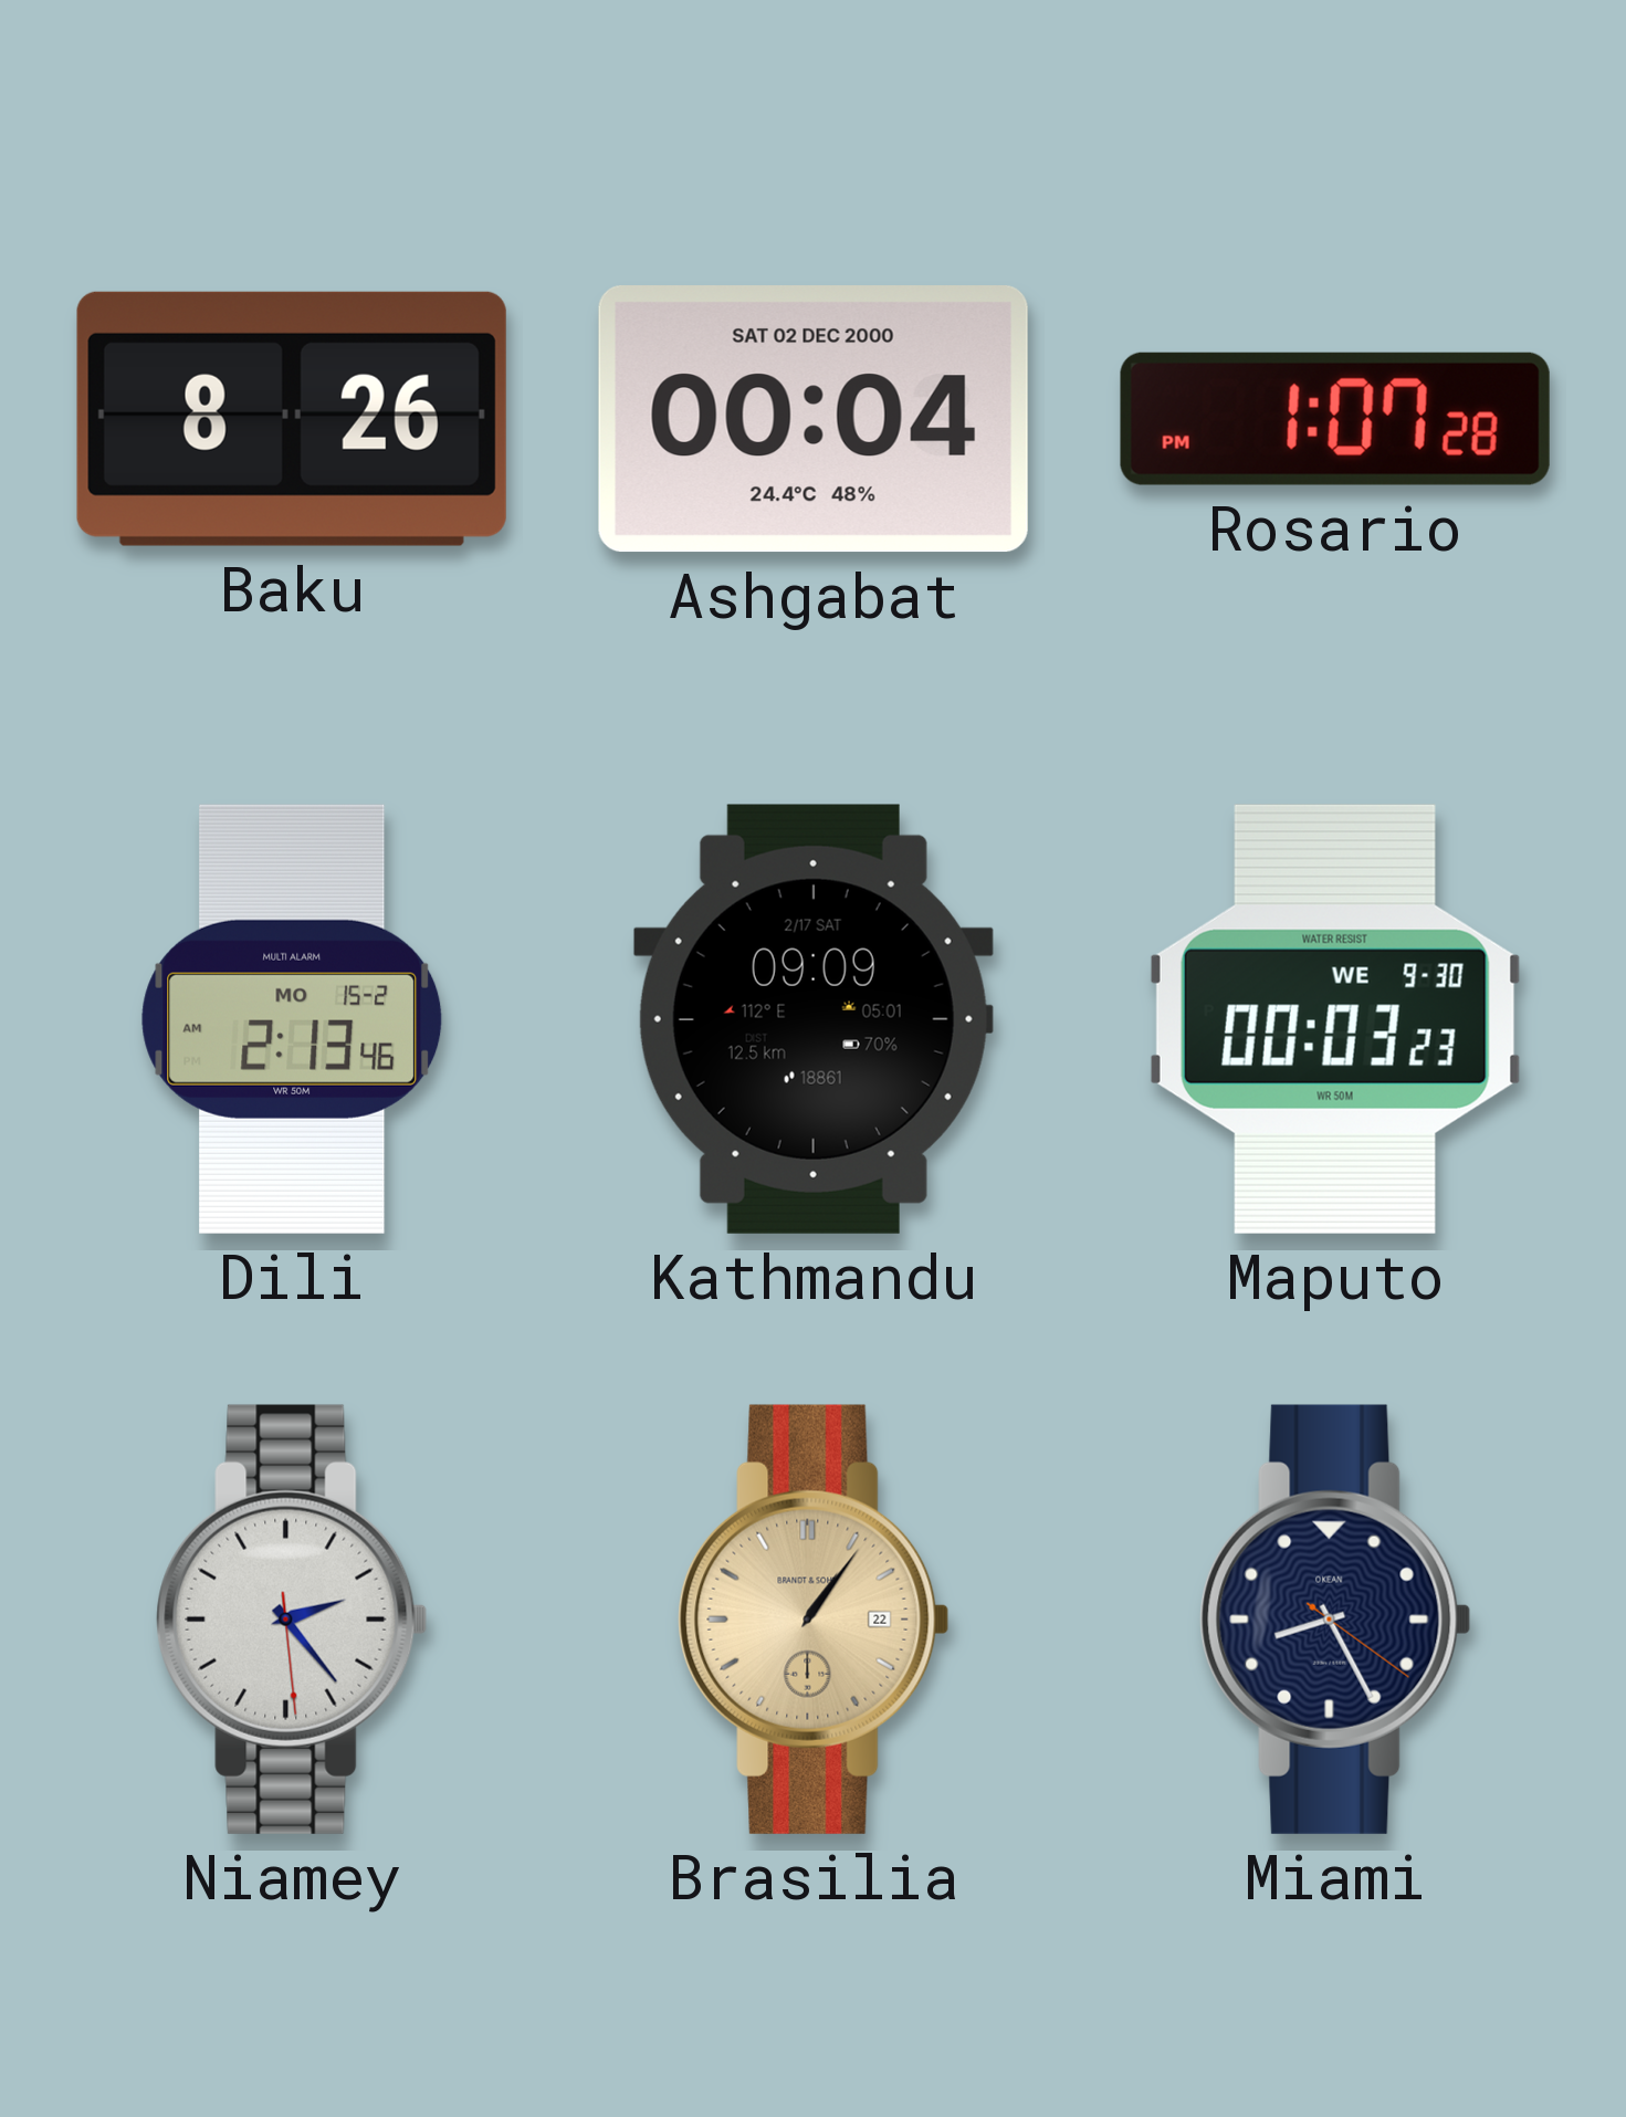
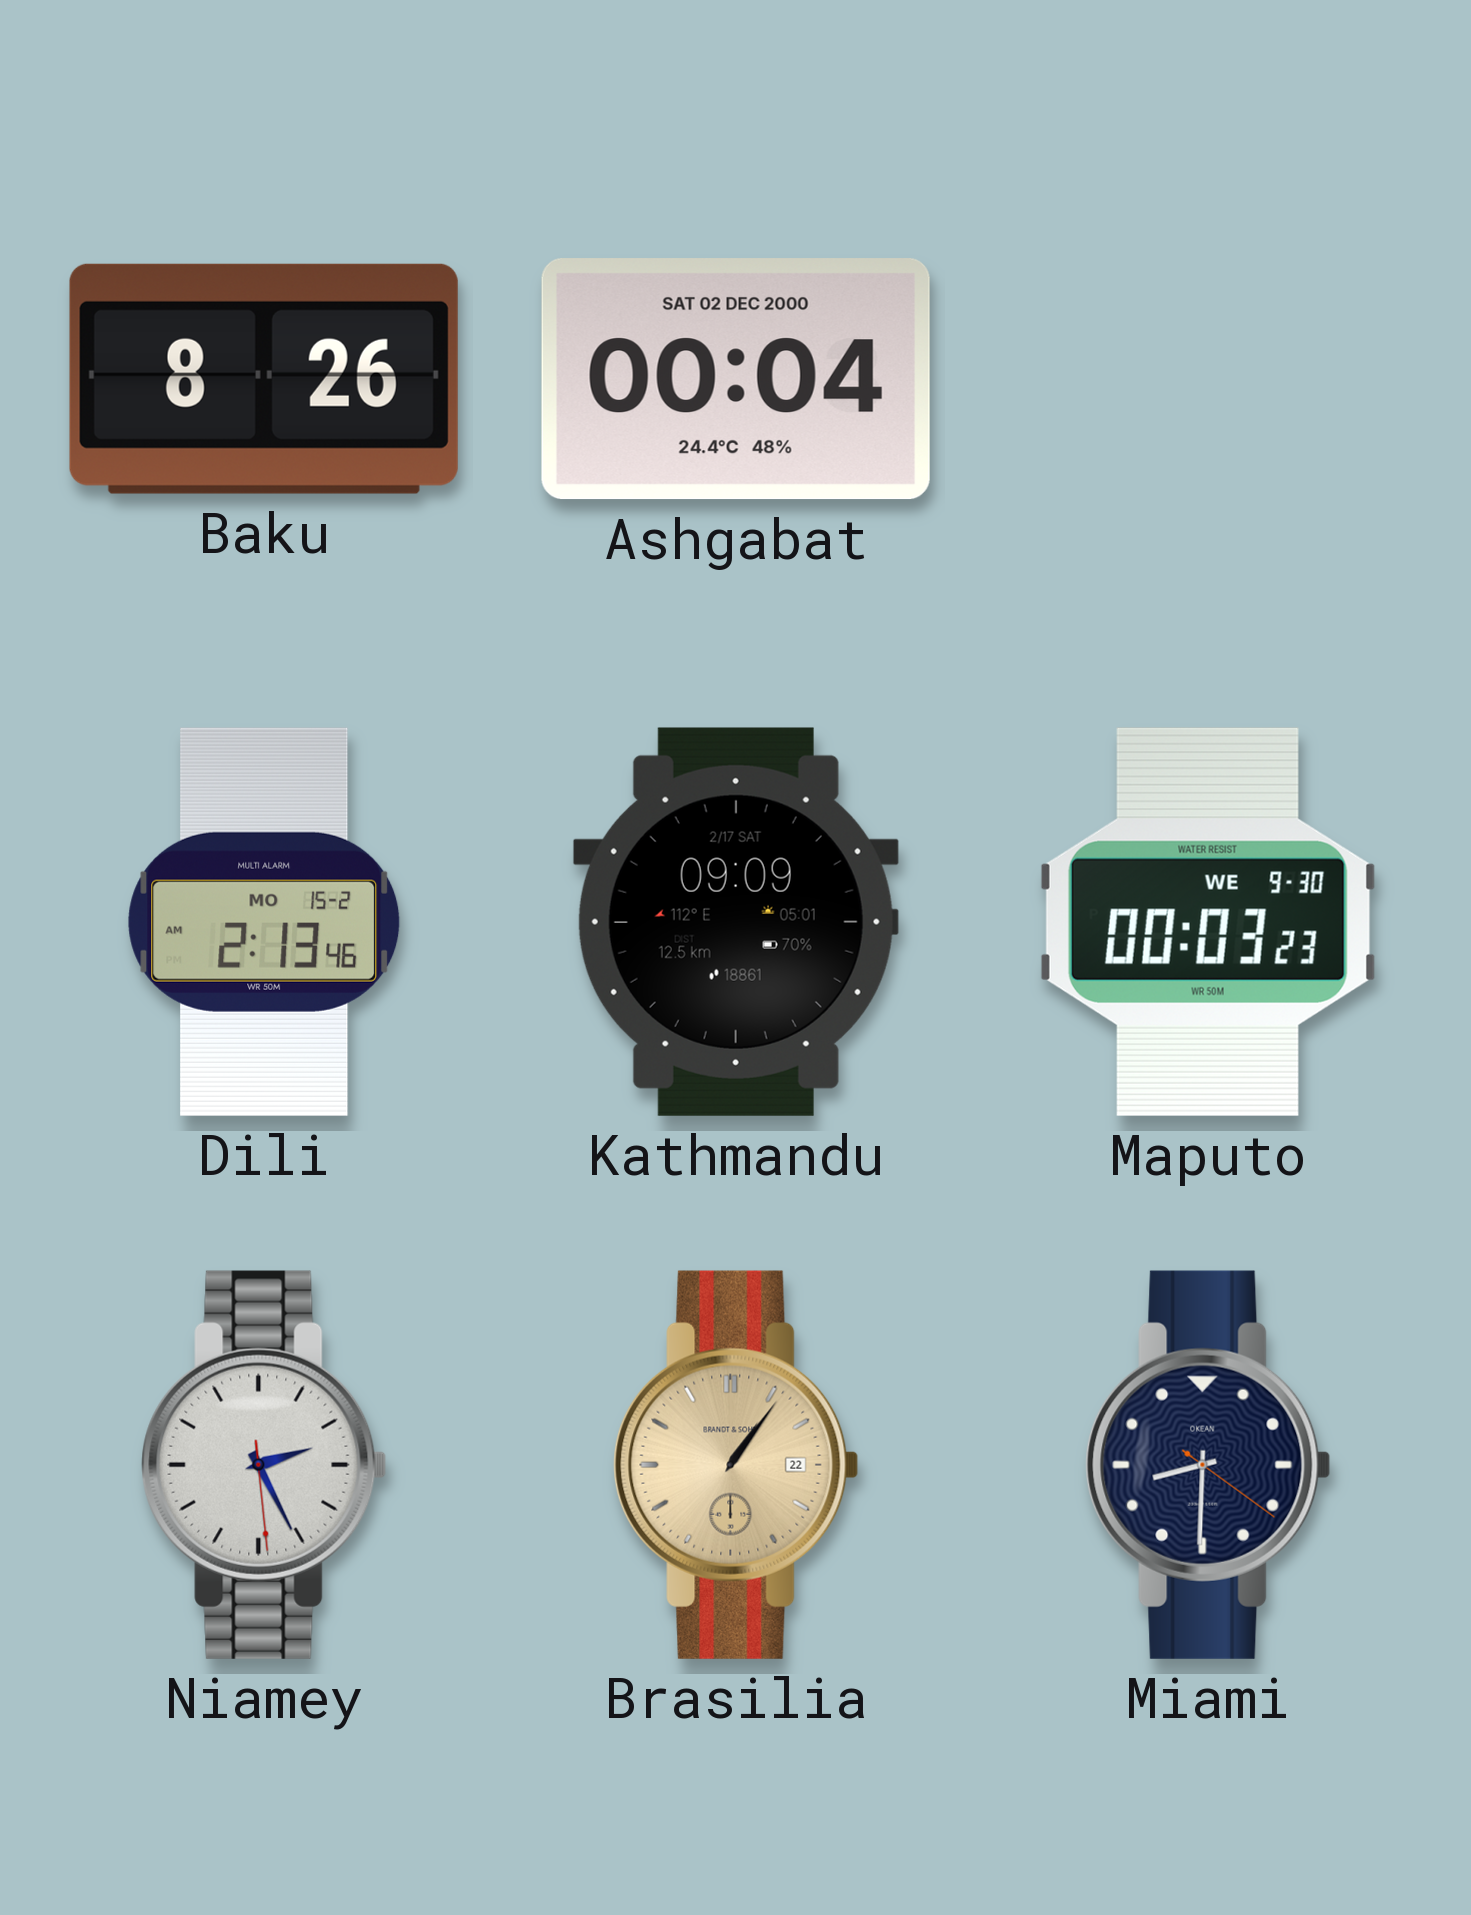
Rosario: 1:07 -> none (1335, 419)
Niamey: 2:23 -> 2:25 (264, 1465)
Miami: 8:25 -> 8:30 (1208, 1465)
